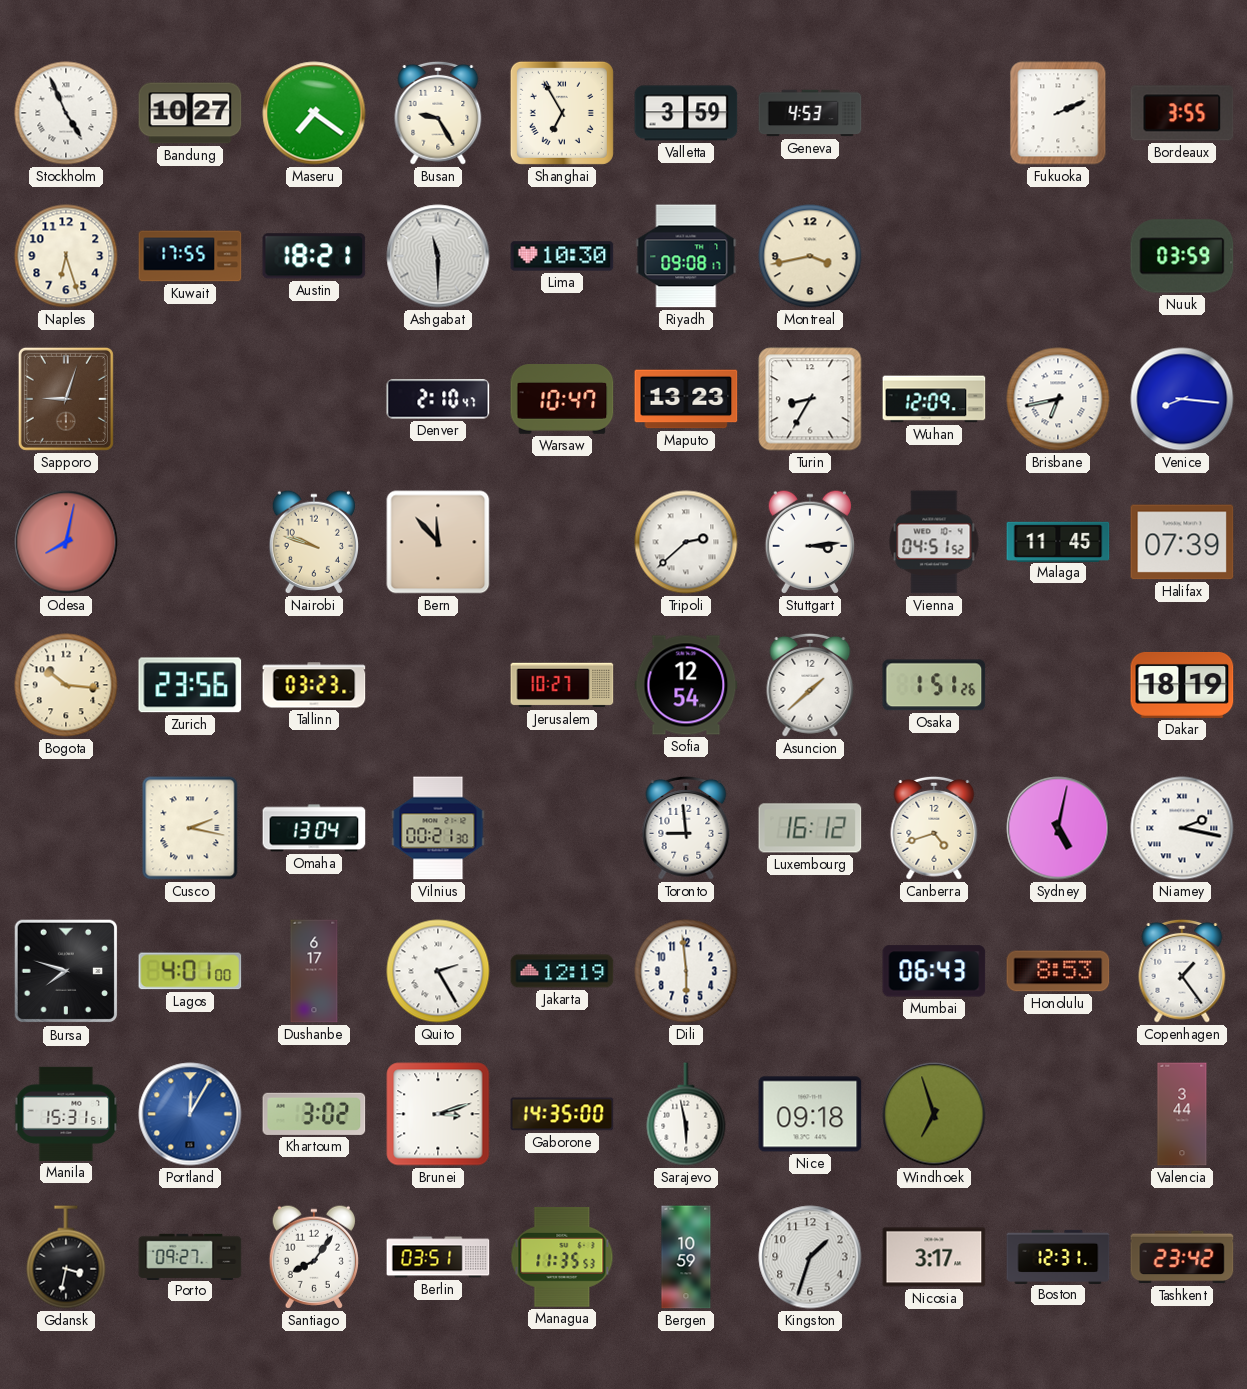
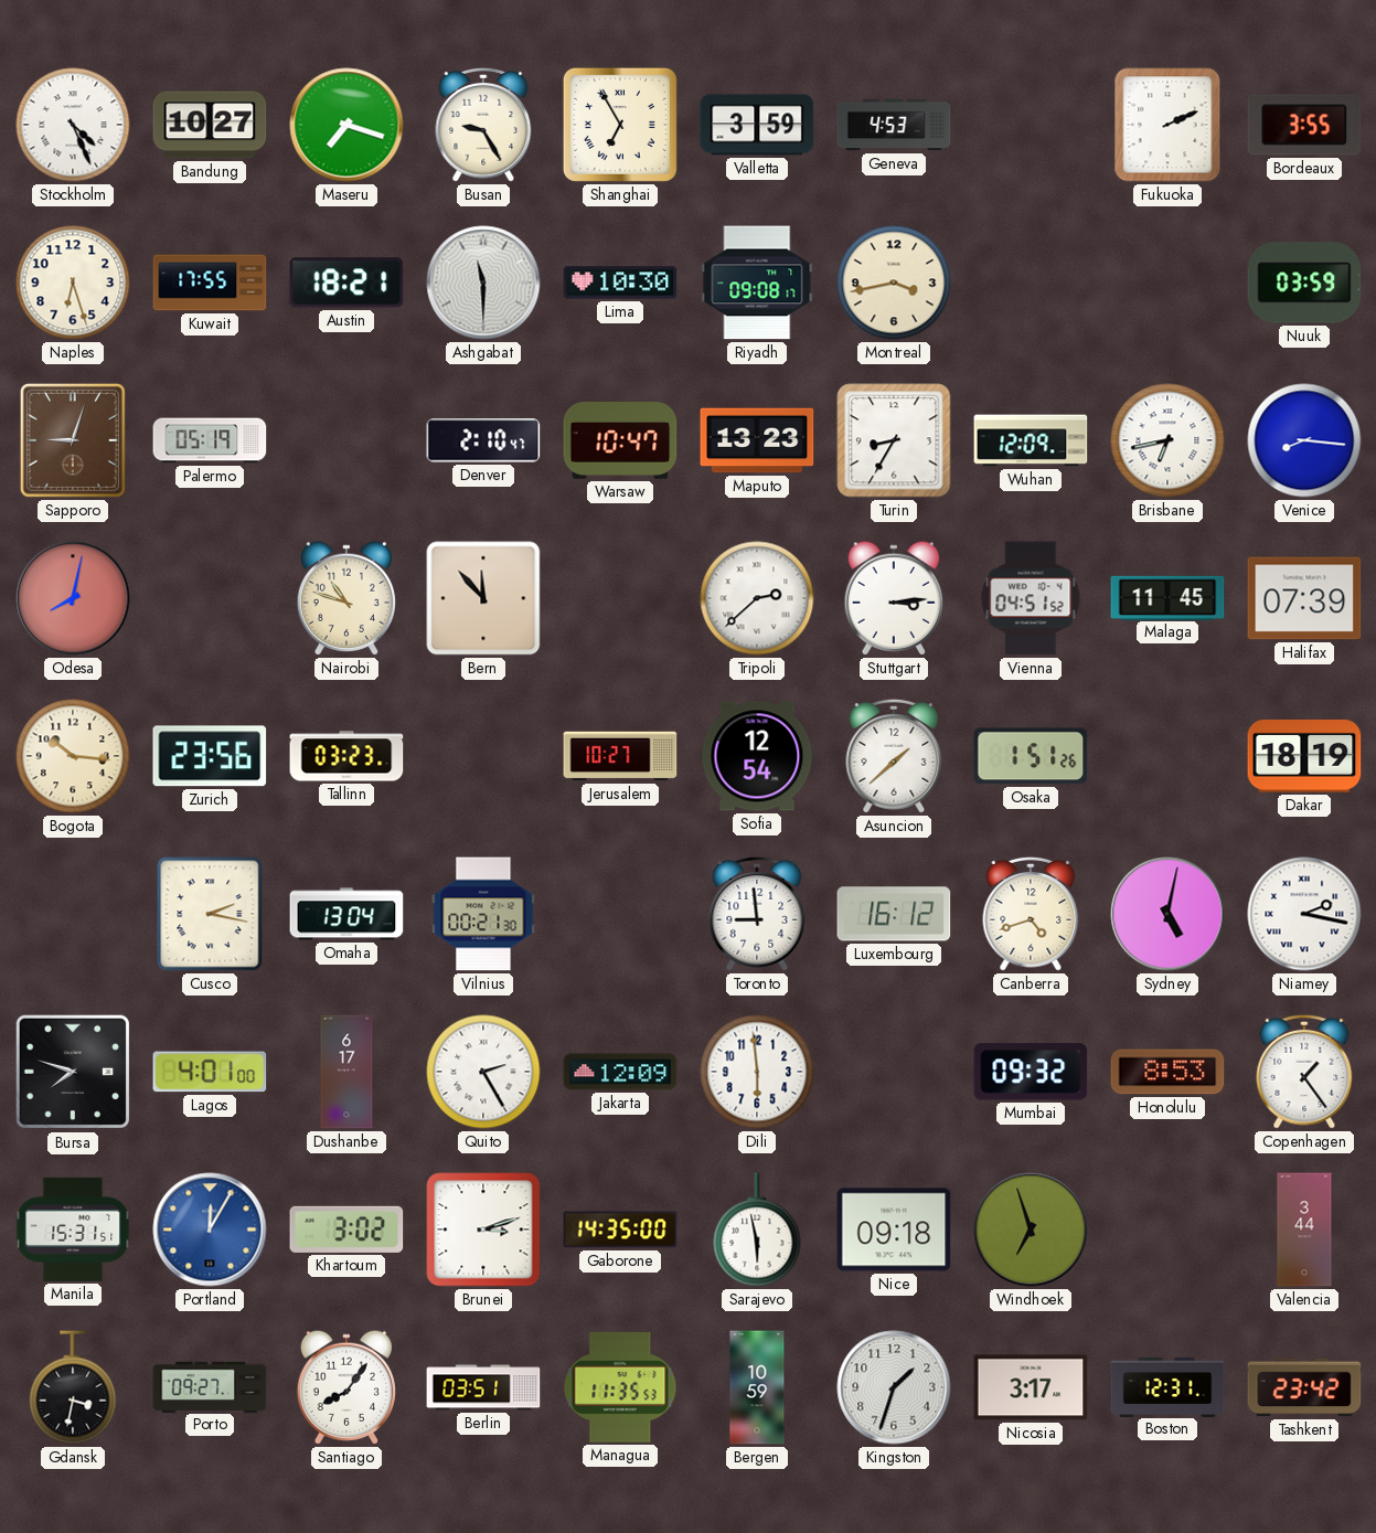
Stockholm: 4:56 -> 4:26 (73, 125)
Maseru: 7:21 -> 7:18 (346, 125)
Palermo: none -> 05:19 (210, 440)
Nairobi: 9:48 -> 10:48 (346, 598)
Jakarta: 12:19 -> 12:09 (620, 1072)
Mumbai: 06:43 -> 09:32 (1031, 1072)
